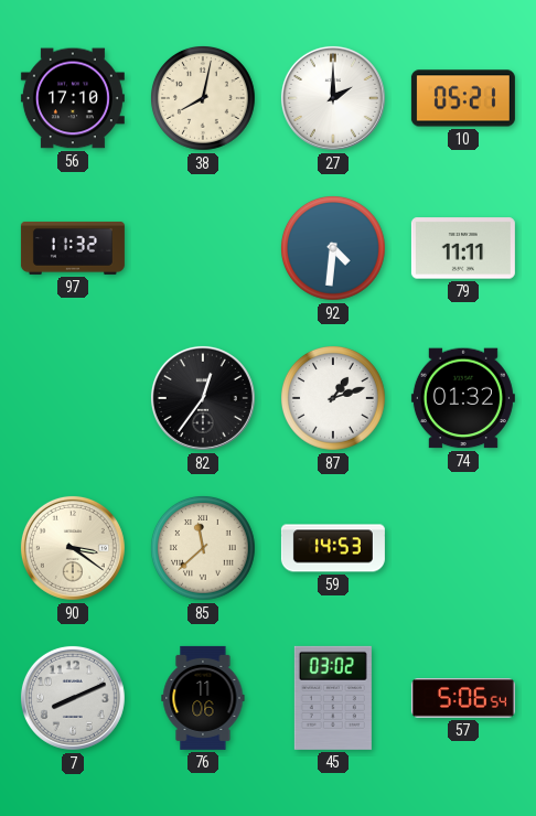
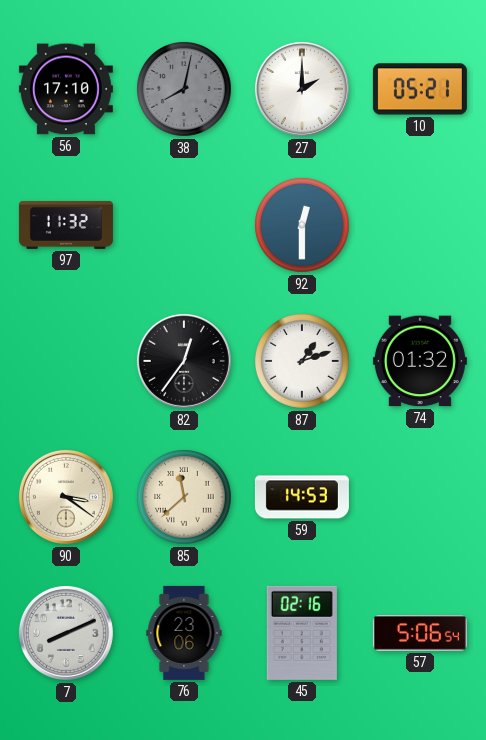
38 dial: cream -> grey (185, 90)
92: 4:31 -> 12:30 (303, 226)
79: 11:11 -> none (463, 248)
76: 11:06 -> 23:06 (184, 633)
45: 03:02 -> 02:16 (302, 633)
